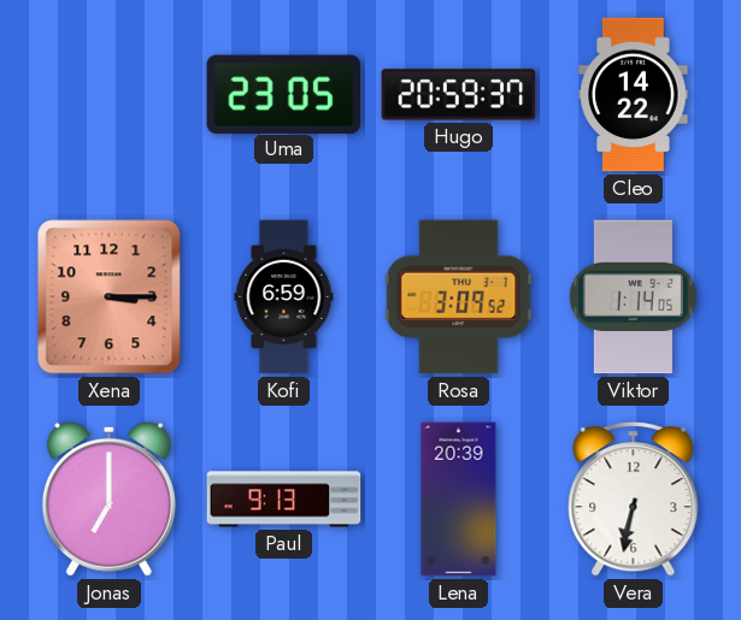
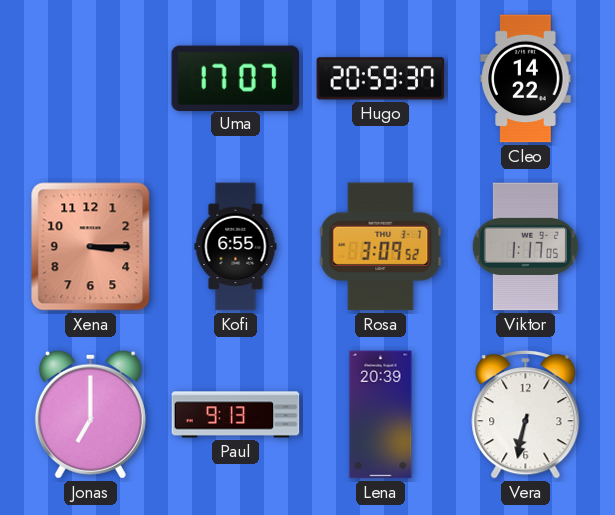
Uma: 23:05 -> 17:07 (236, 78)
Kofi: 6:59 -> 6:55 (236, 247)
Viktor: 1:14 -> 1:17 (525, 247)
